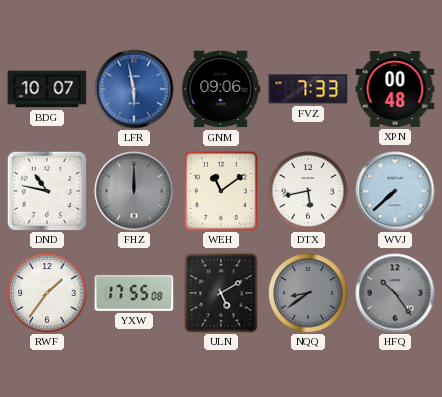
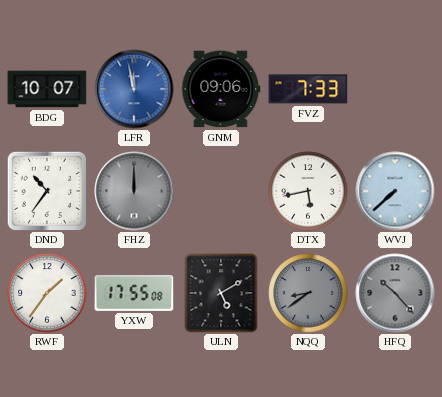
LFR: 5:58 -> 11:58 (134, 89)
XPN: 00:48 -> none (395, 90)
DND: 10:47 -> 10:36 (46, 190)
WEH: 11:09 -> none (221, 191)
HFQ: 10:24 -> 10:23 (395, 293)
